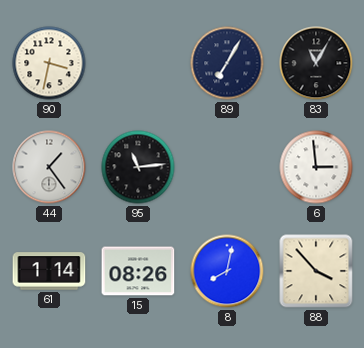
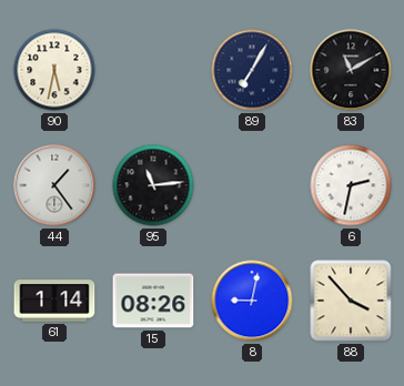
90: 3:32 -> 5:32 (54, 70)
83: 11:05 -> 11:10 (351, 70)
6: 2:59 -> 2:32 (351, 185)
8: 8:02 -> 9:02 (252, 301)
